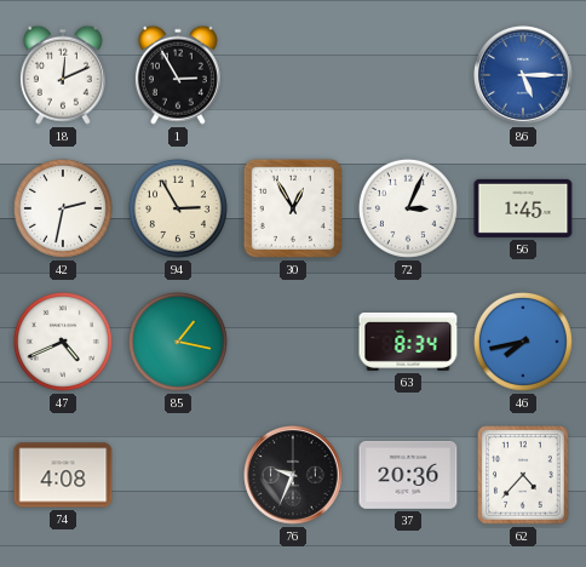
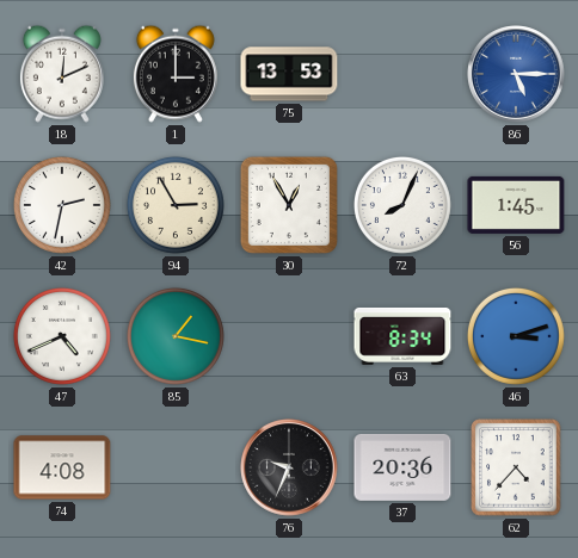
1: 2:55 -> 3:00 (176, 74)
75: none -> 13:53 (289, 74)
72: 3:04 -> 8:04 (402, 205)
46: 7:43 -> 3:12 (516, 336)
